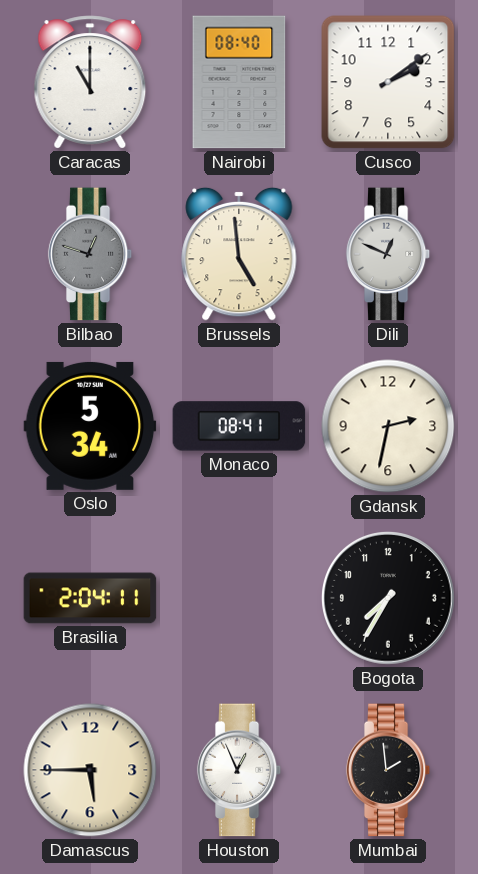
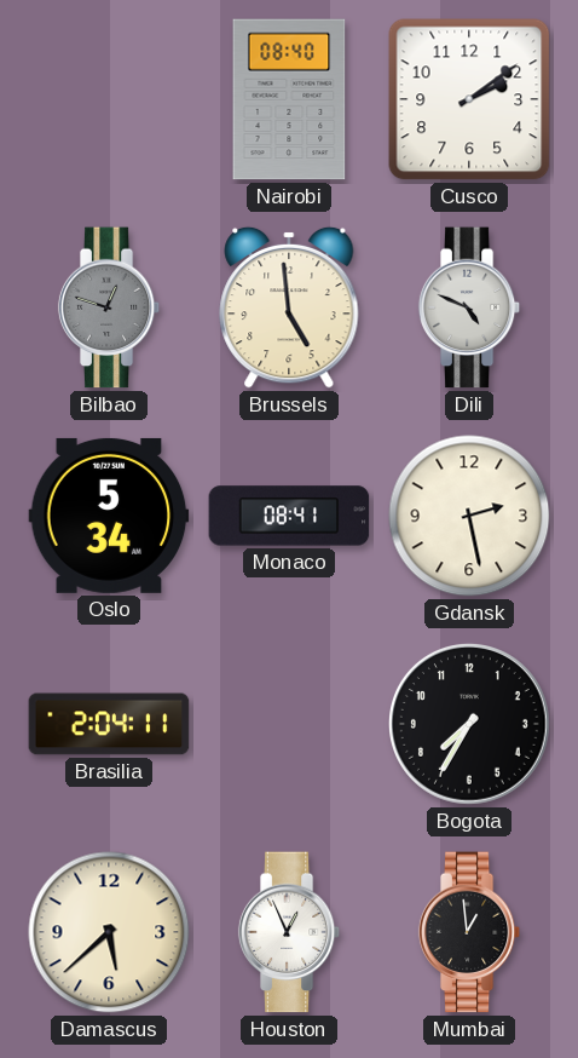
Caracas: 11:00 -> none (90, 82)
Dili: 12:49 -> 4:49 (469, 307)
Gdansk: 2:32 -> 2:28 (469, 516)
Damascus: 5:45 -> 5:38 (109, 932)
Mumbai: 1:59 -> 12:59 (469, 932)
